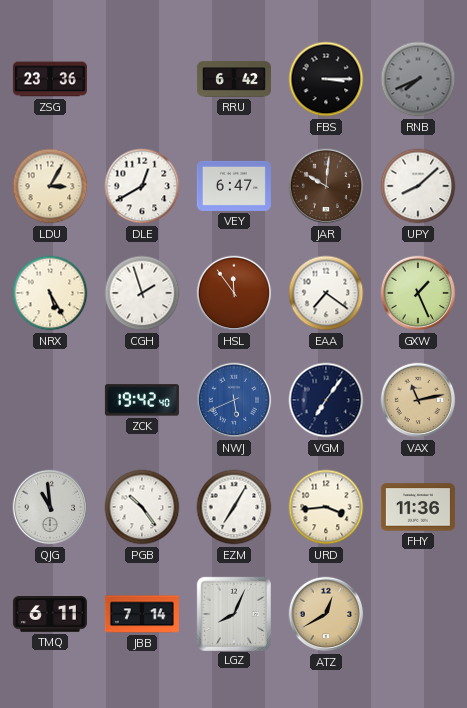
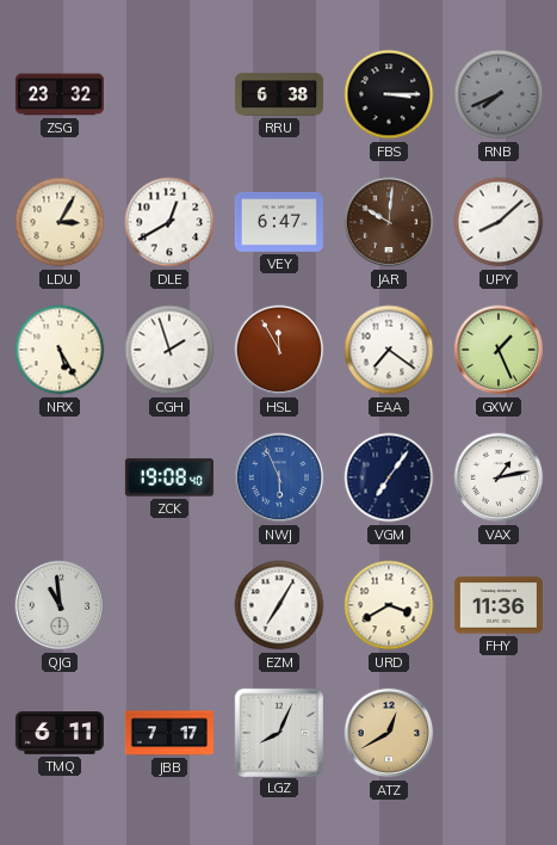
ZSG: 23:36 -> 23:32 (60, 94)
RRU: 6:42 -> 6:38 (279, 94)
HSL: 11:54 -> 11:55 (279, 350)
ZCK: 19:42 -> 19:08 (169, 477)
NWJ: 5:41 -> 5:56 (279, 477)
VAX: 11:13 -> 1:13 (499, 477)
VAX dial: champagne -> white (499, 477)
PGB: 10:24 -> none (142, 507)
URD: 3:44 -> 3:40 (389, 605)
JBB: 7:14 -> 7:17 (169, 733)
